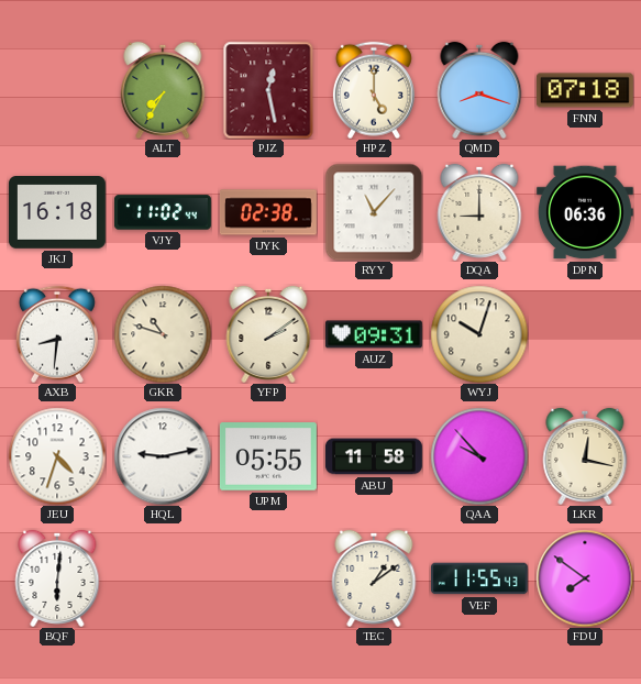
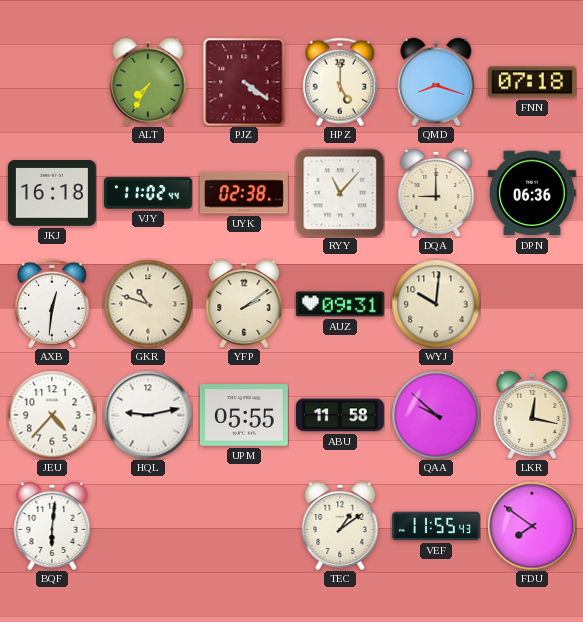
PJZ: 12:28 -> 4:21 (244, 82)
AXB: 8:31 -> 12:31 (52, 304)
WYJ: 10:03 -> 10:01 (436, 304)
JEU: 4:33 -> 4:37 (52, 415)
QAA: 9:53 -> 9:52 (436, 415)
